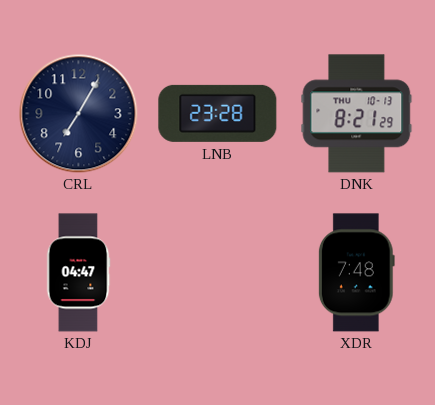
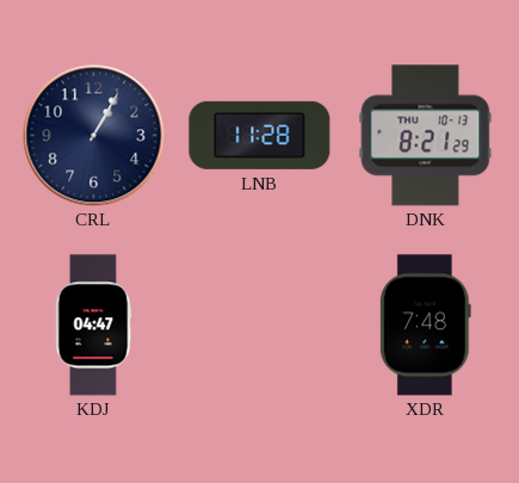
CRL: 7:05 -> 1:05 (94, 136)
LNB: 23:28 -> 11:28 (260, 135)
